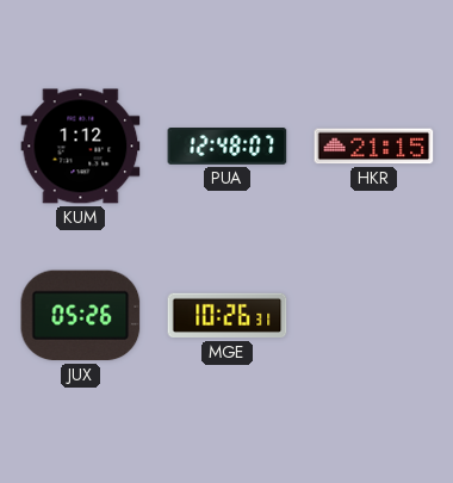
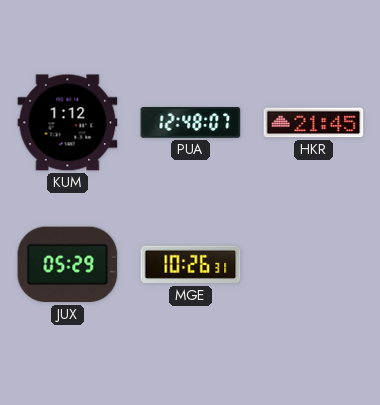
HKR: 21:15 -> 21:45 (314, 123)
JUX: 05:26 -> 05:29 (68, 265)
